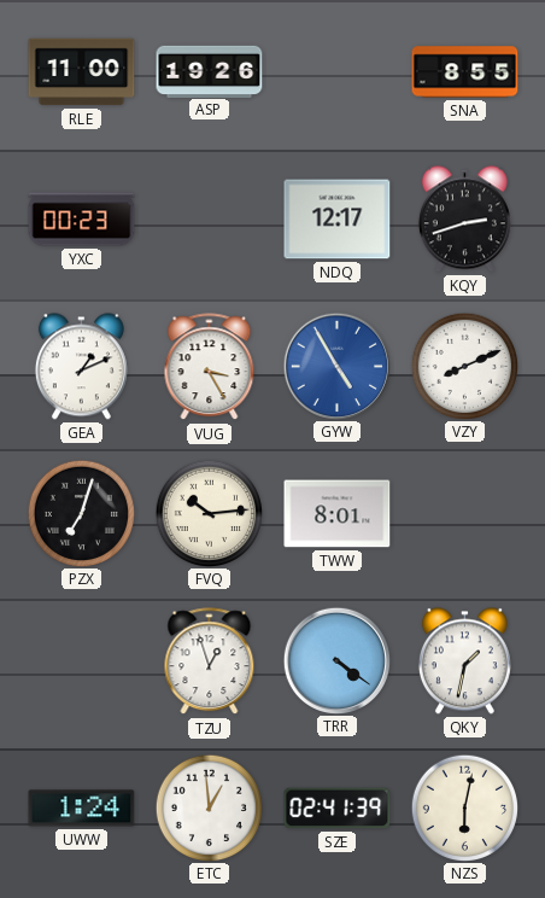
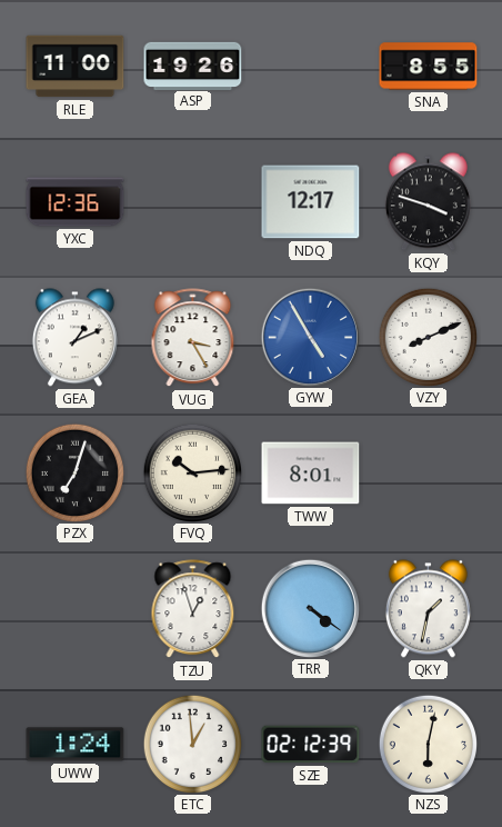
YXC: 00:23 -> 12:36 (76, 202)
KQY: 2:42 -> 3:48 (428, 202)
SZE: 02:41 -> 02:12 (311, 745)
